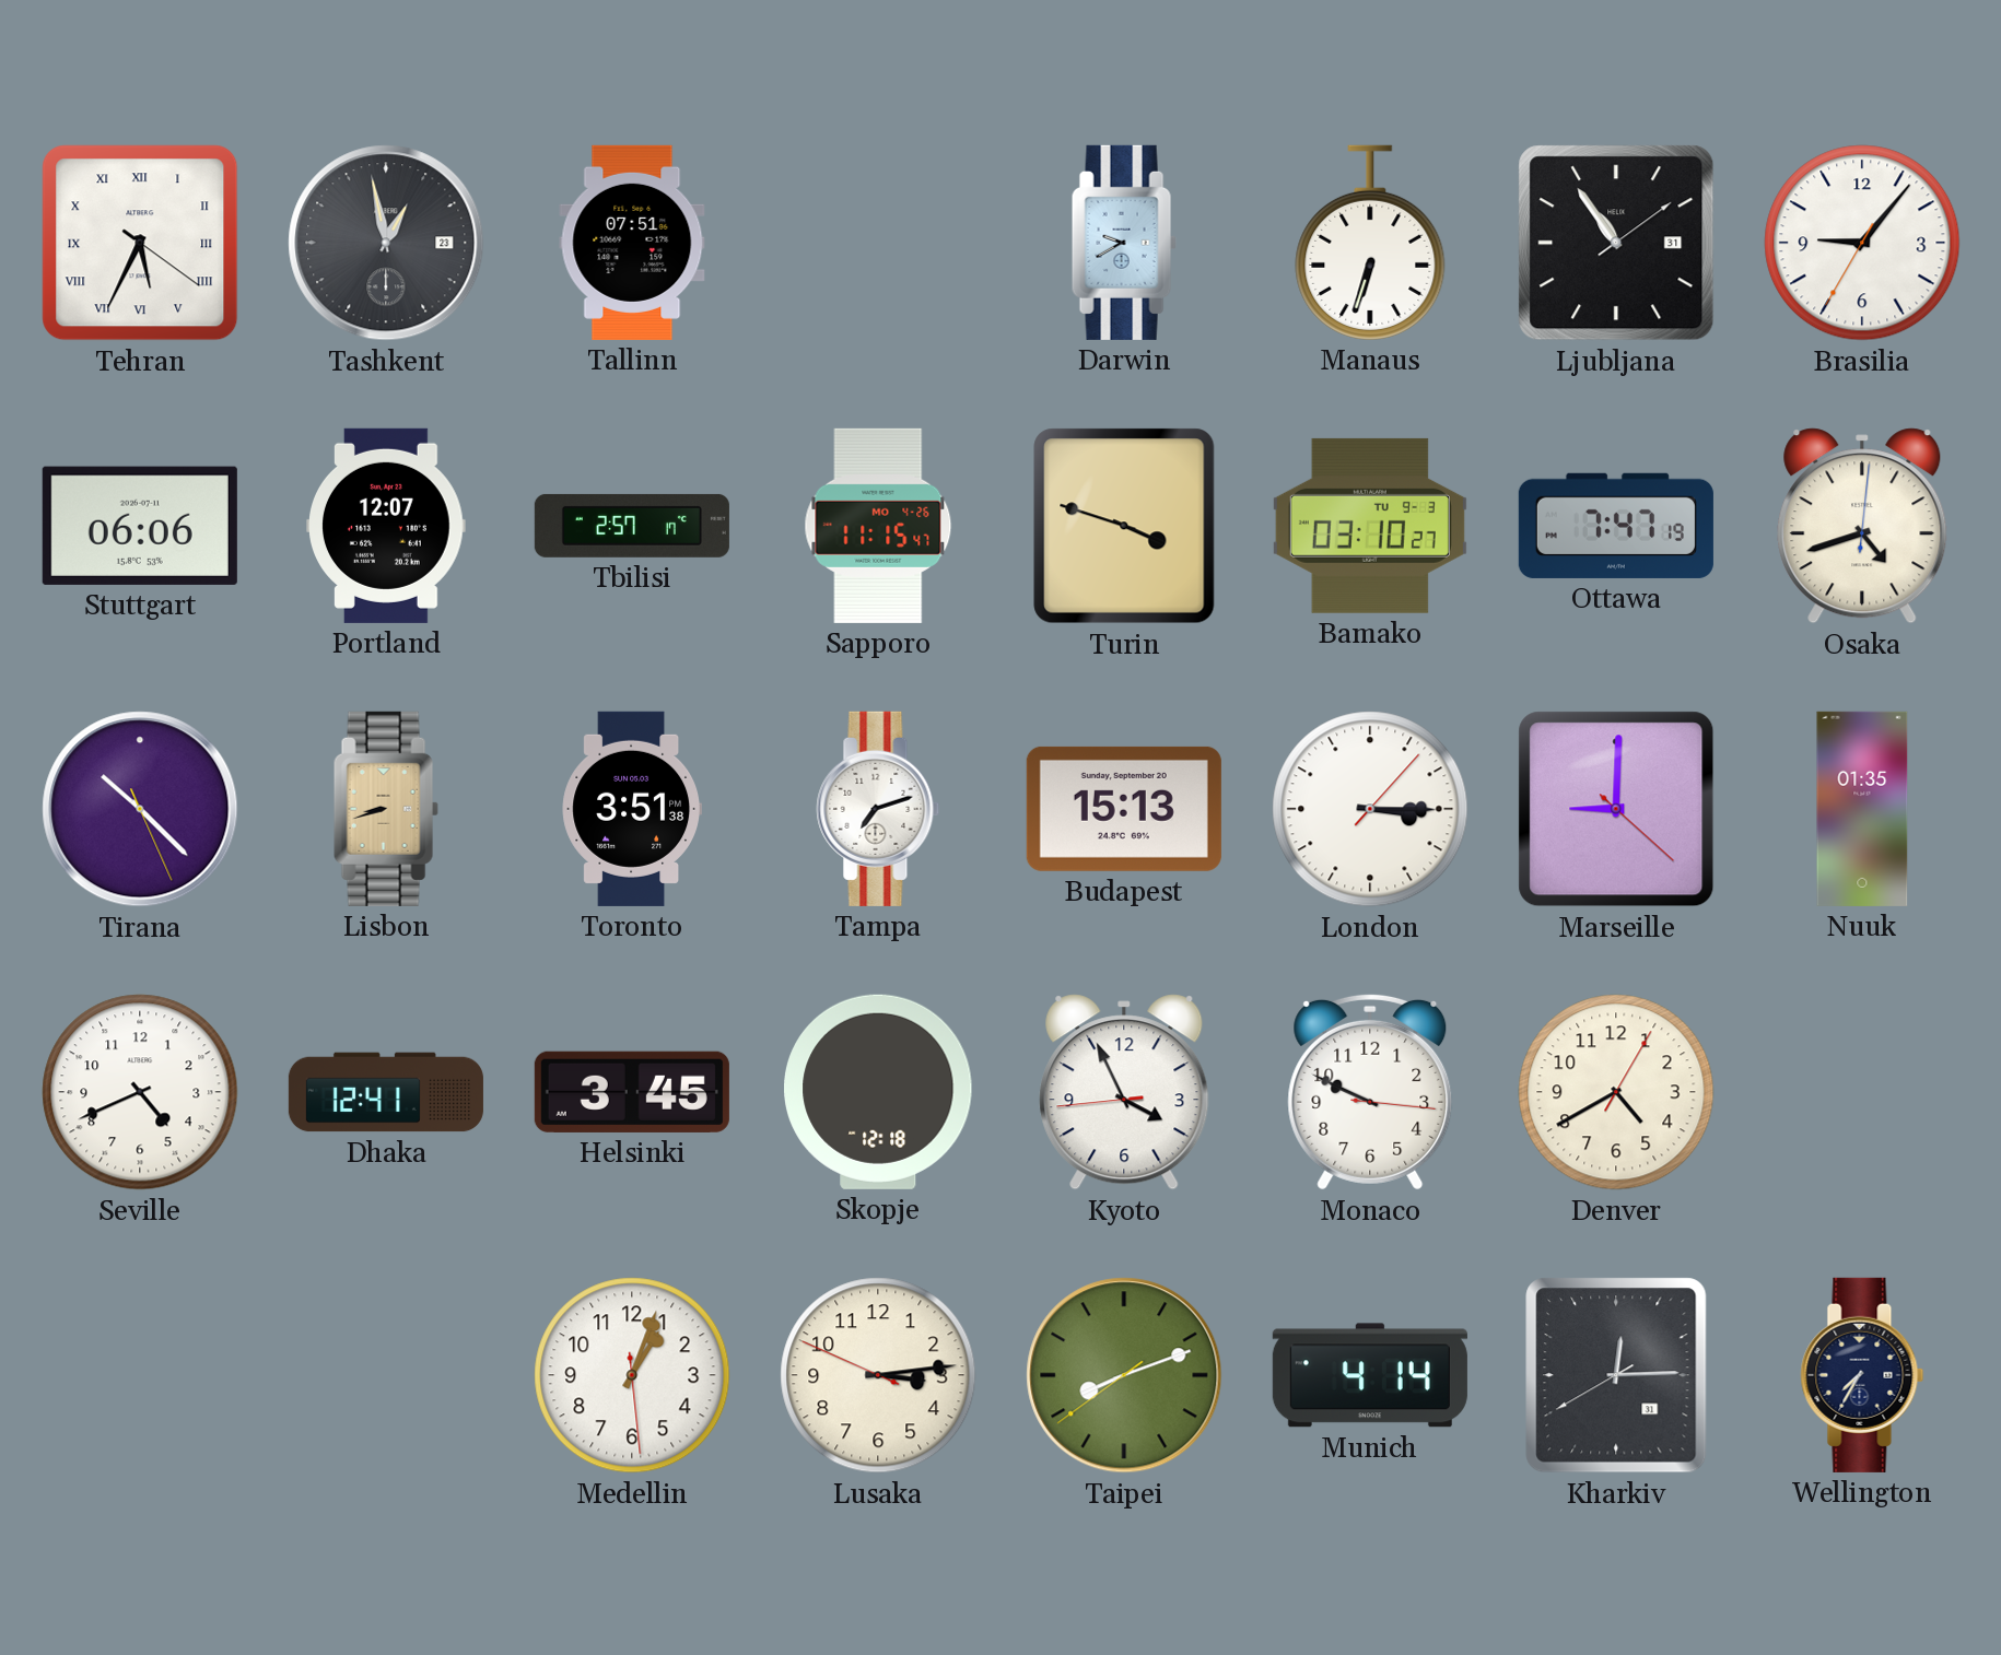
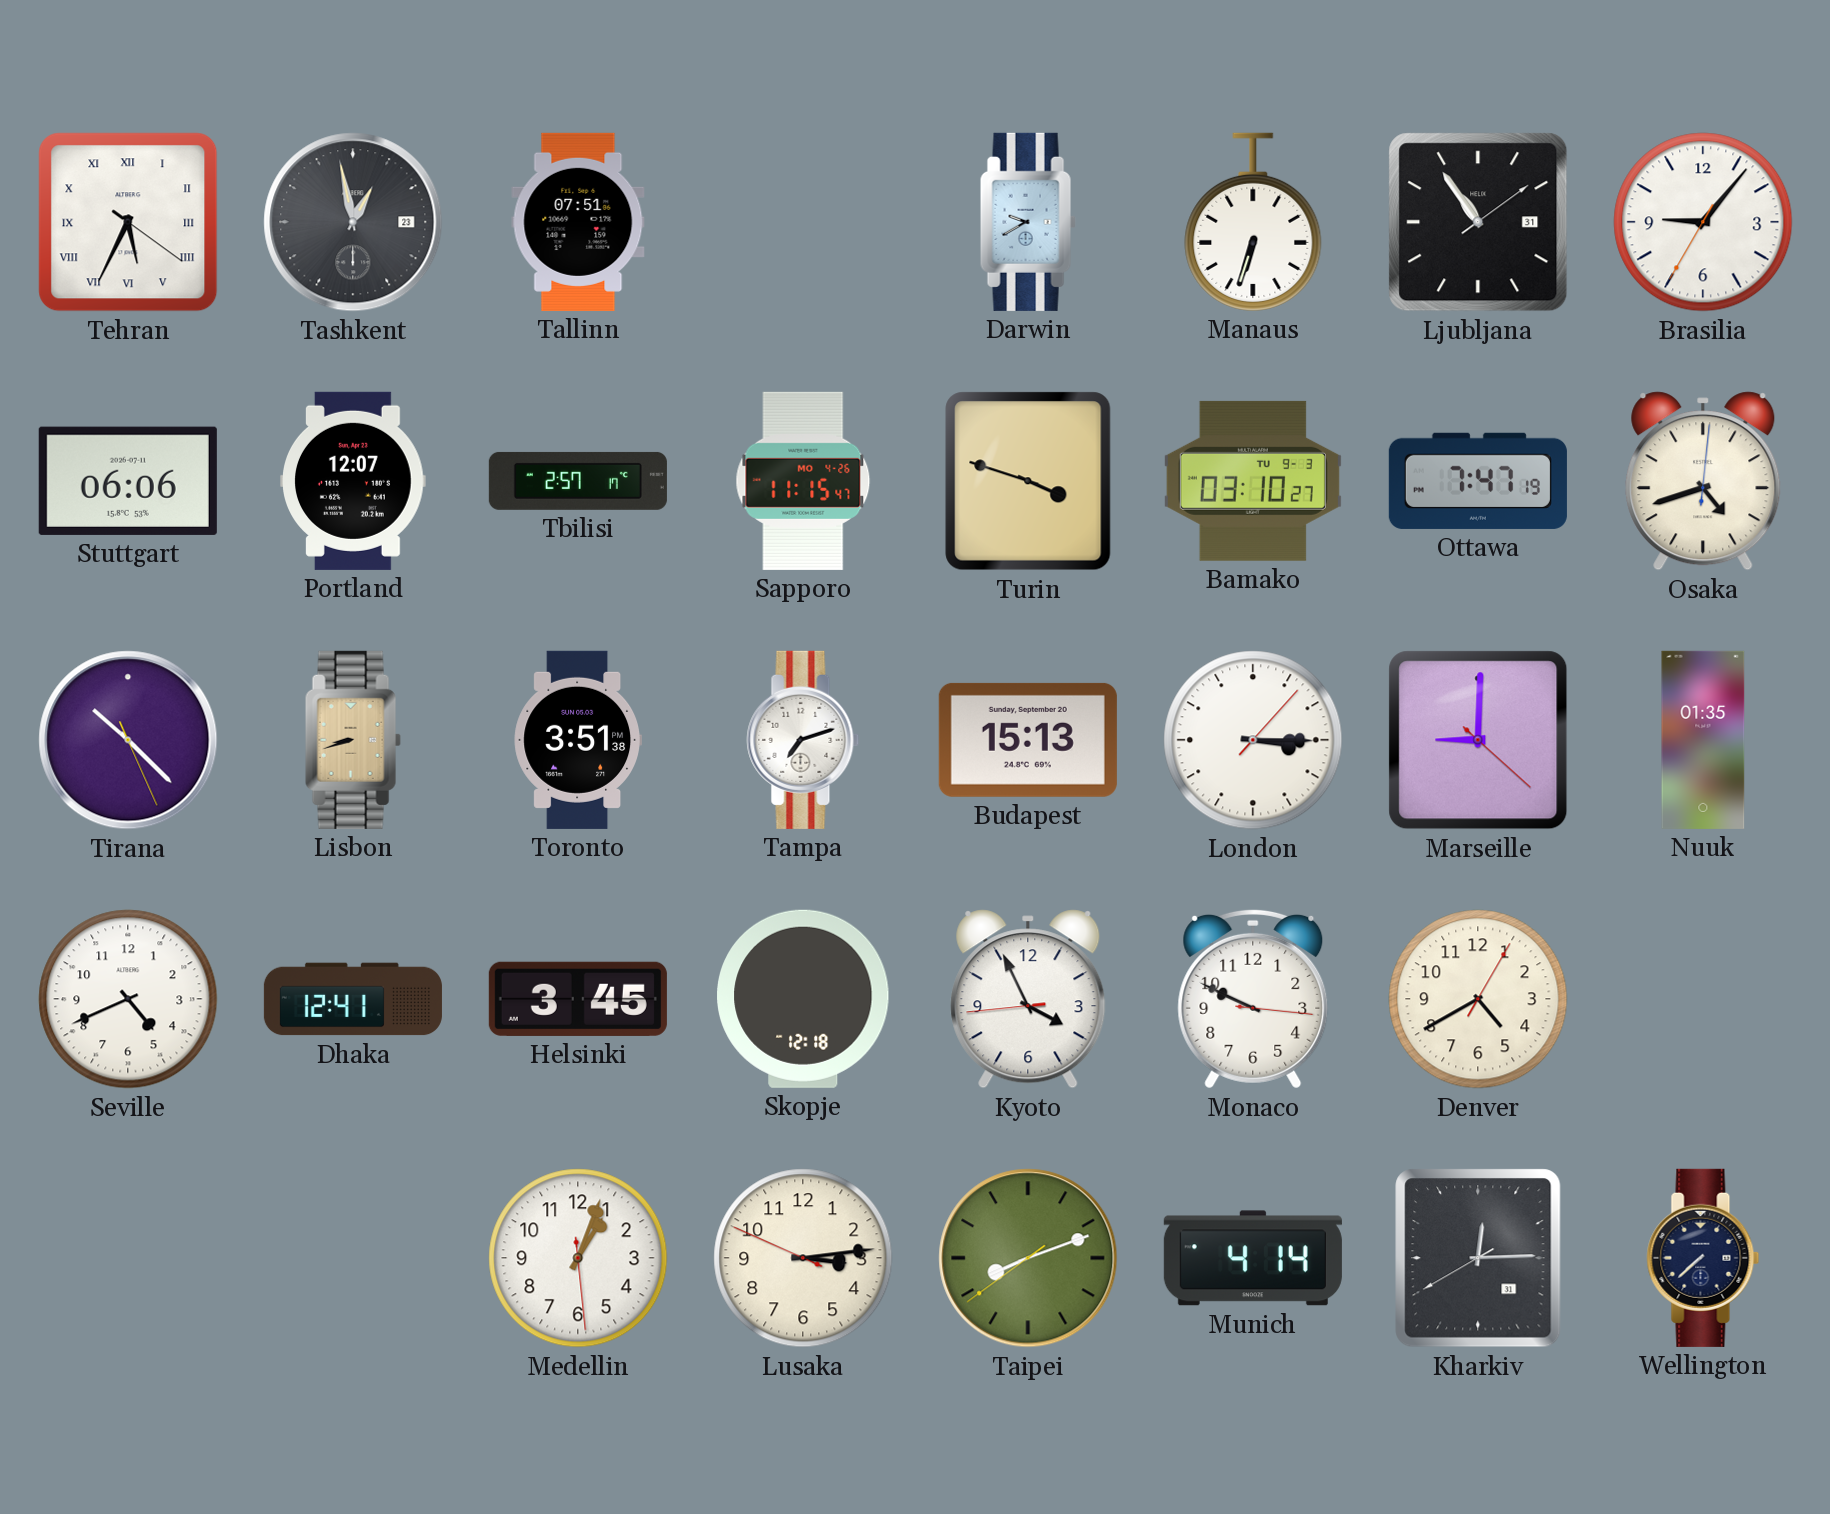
Wellington: 7:35 -> 7:38 (1703, 1258)
